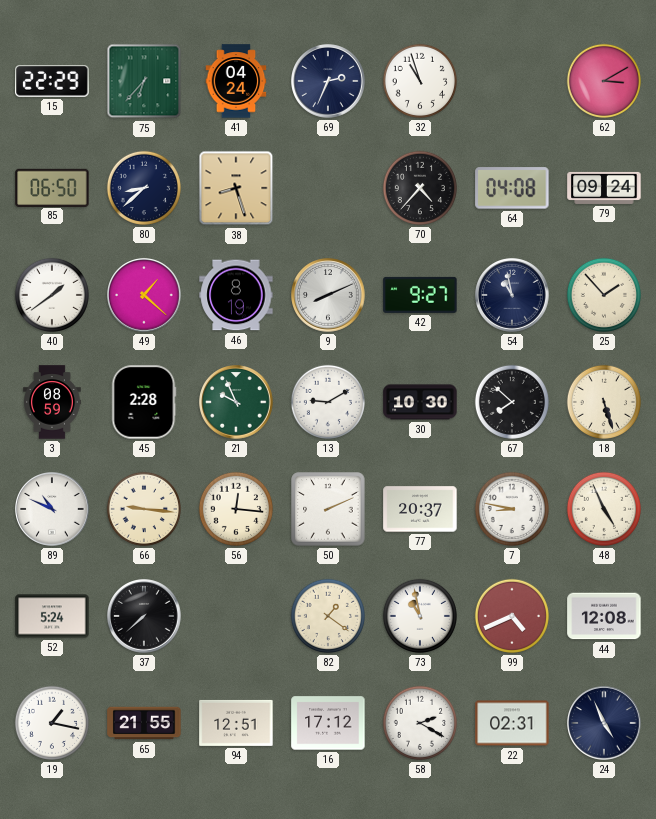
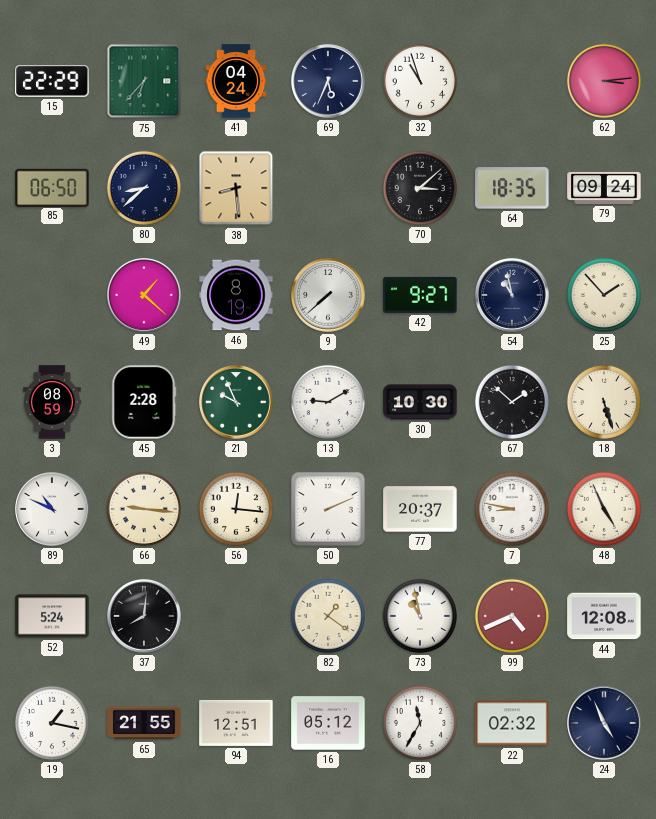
69: 2:34 -> 5:34 (328, 81)
62: 3:10 -> 3:14 (604, 81)
38: 8:27 -> 8:29 (236, 188)
70: 4:37 -> 3:08 (420, 188)
64: 04:08 -> 18:35 (512, 188)
40: 1:39 -> none (52, 295)
9: 8:11 -> 7:38 (328, 295)
67: 7:52 -> 1:52 (512, 402)
37: 7:38 -> 8:01 (144, 616)
16: 17:12 -> 05:12 (328, 723)
58: 2:20 -> 11:35 (420, 723)
22: 02:31 -> 02:32 (512, 723)
